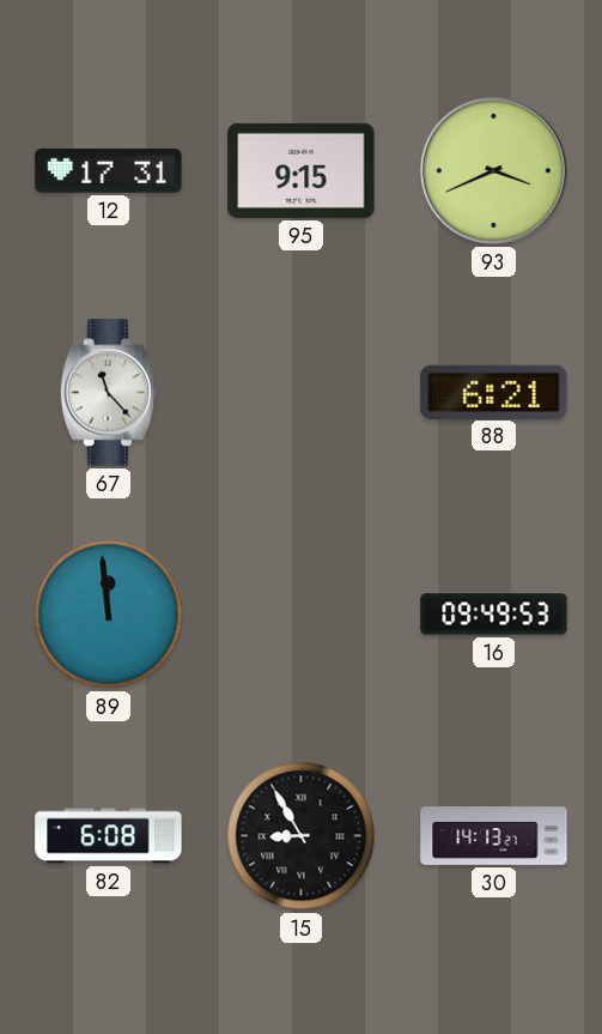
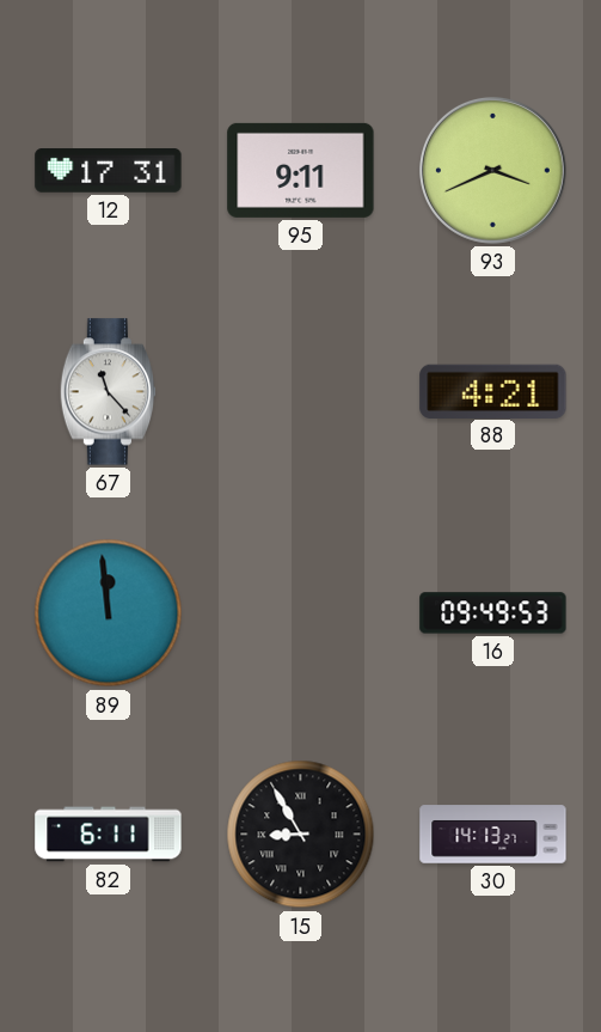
95: 9:15 -> 9:11 (301, 170)
88: 6:21 -> 4:21 (493, 391)
82: 6:08 -> 6:11 (109, 835)
